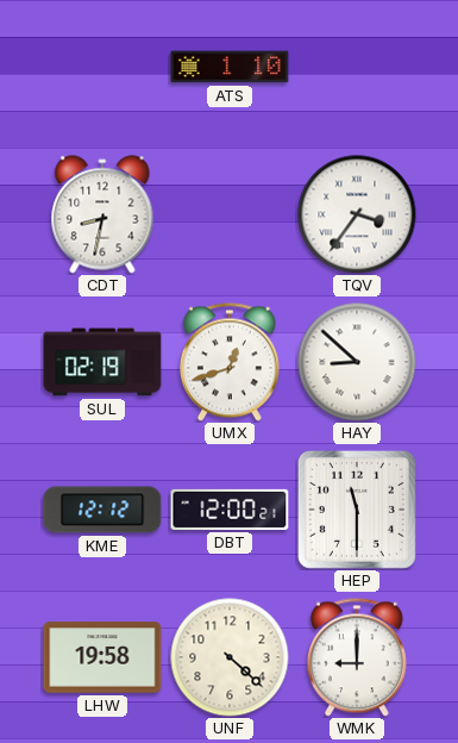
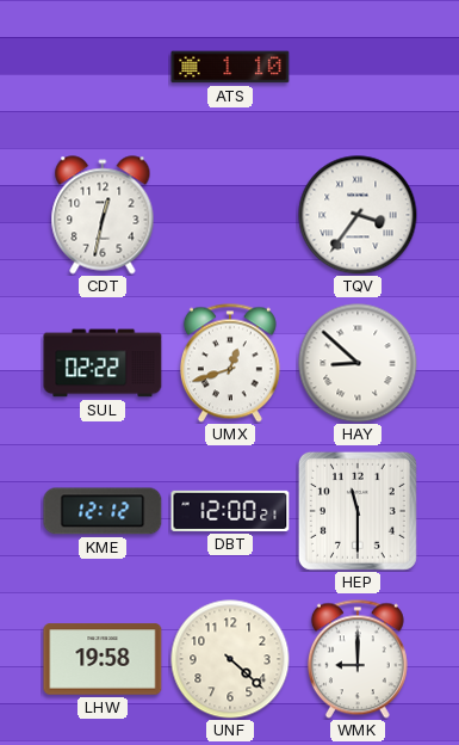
CDT: 8:32 -> 12:32 (103, 215)
SUL: 02:19 -> 02:22 (103, 363)
